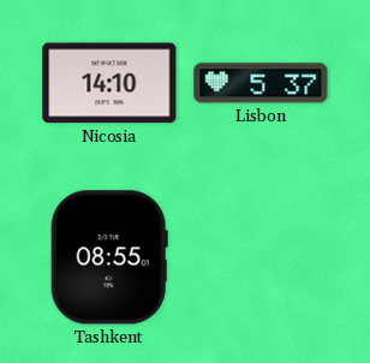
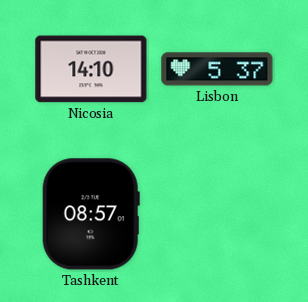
Tashkent: 08:55 -> 08:57 (91, 214)
